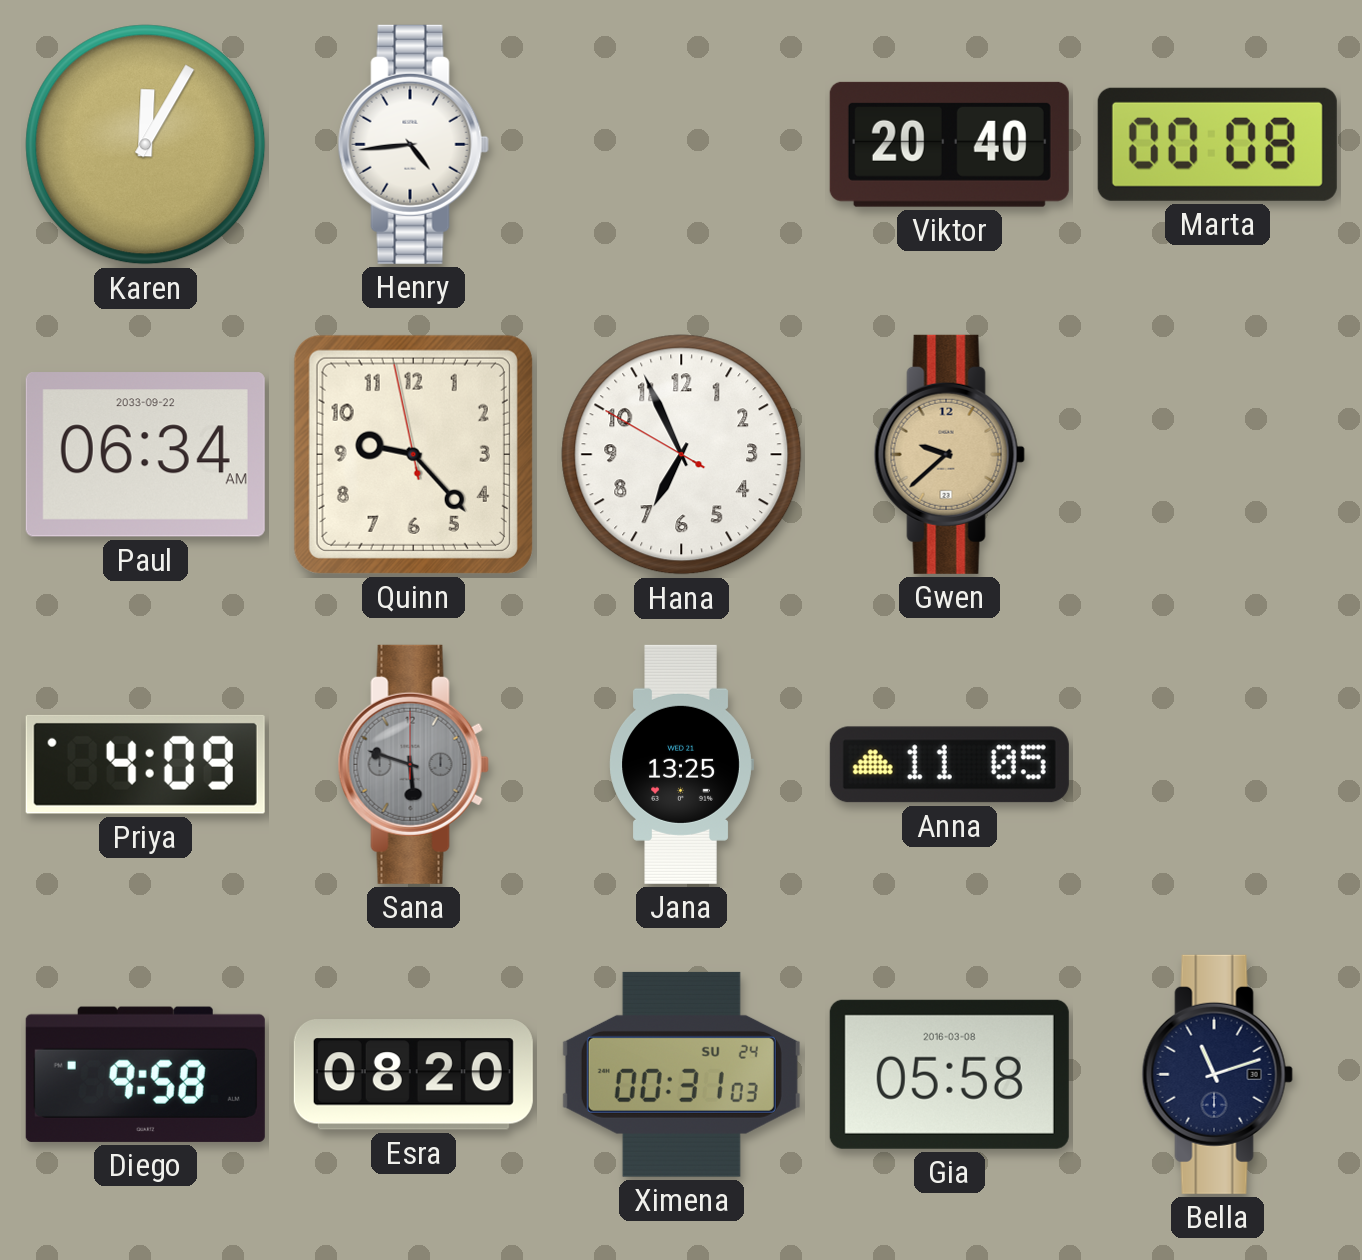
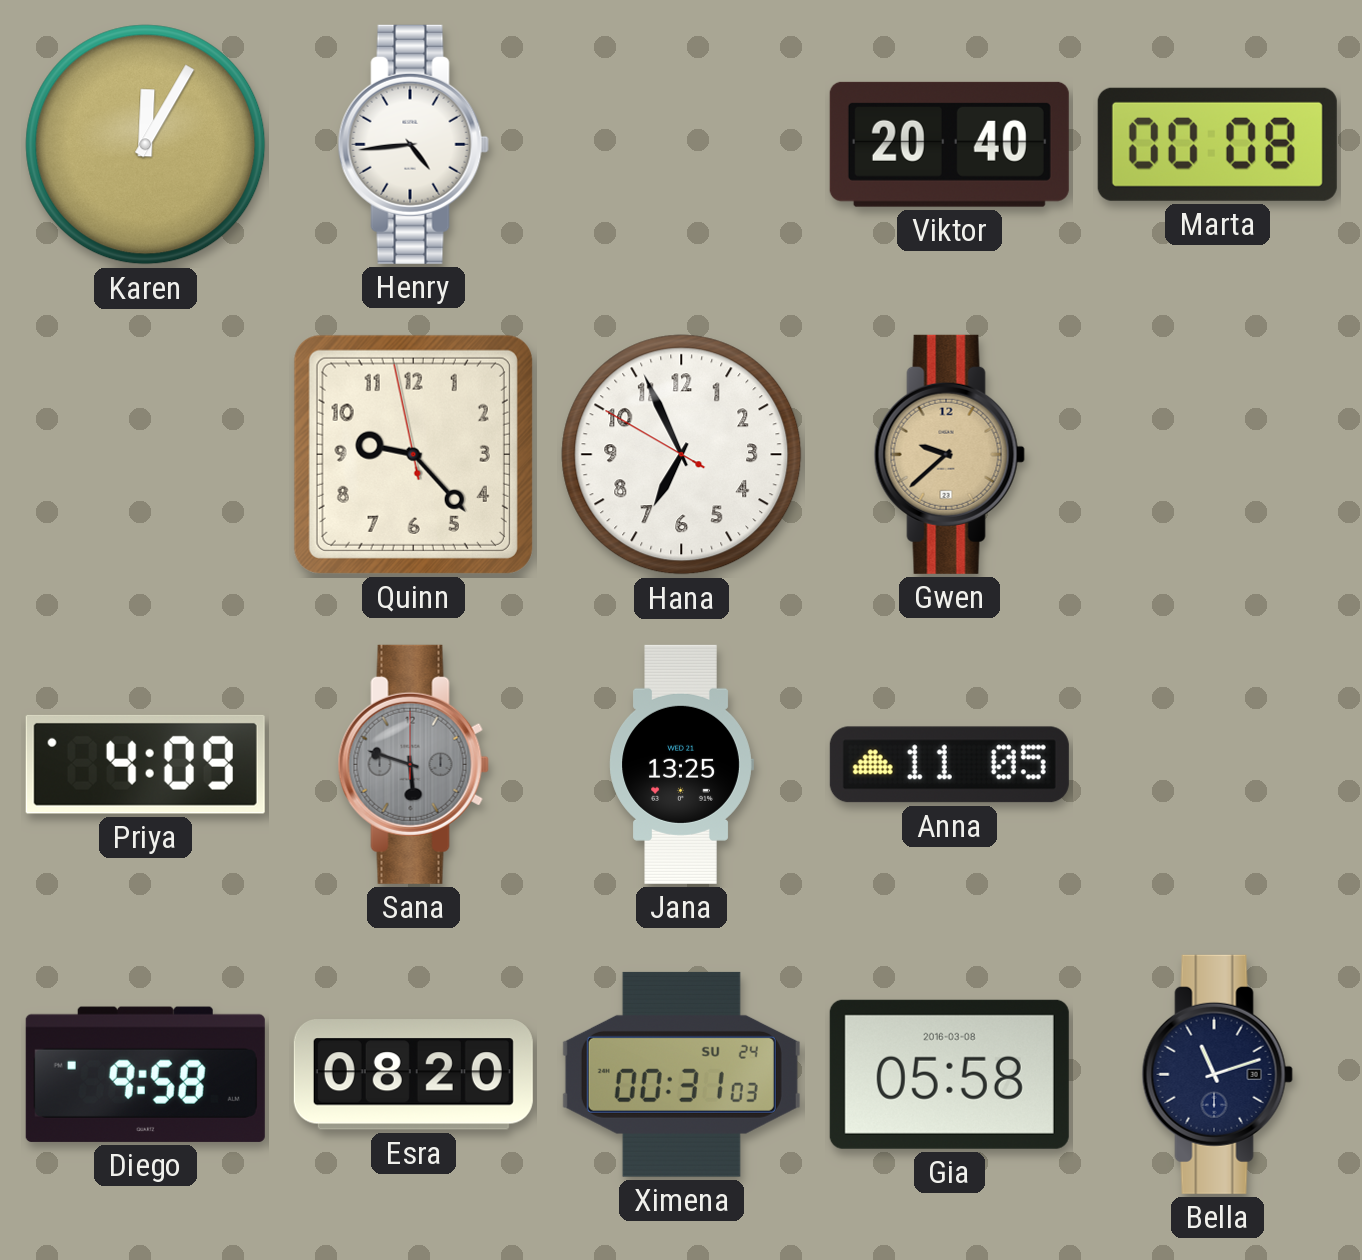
Paul: 06:34 -> none (145, 455)
